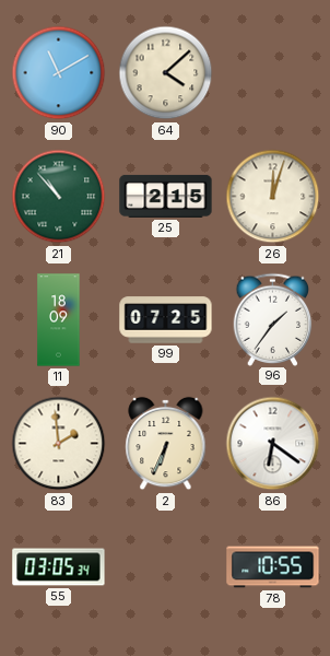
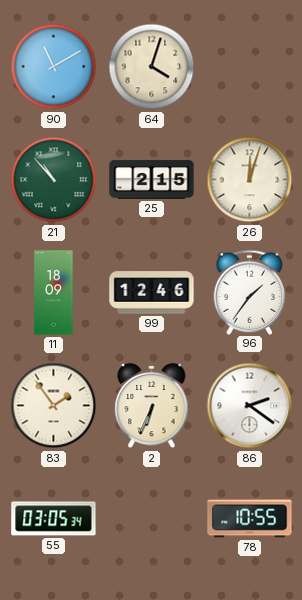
64: 4:08 -> 4:03 (152, 67)
99: 07:25 -> 12:46 (152, 293)
83: 1:59 -> 1:54 (54, 406)
86: 6:21 -> 2:21 (250, 406)
